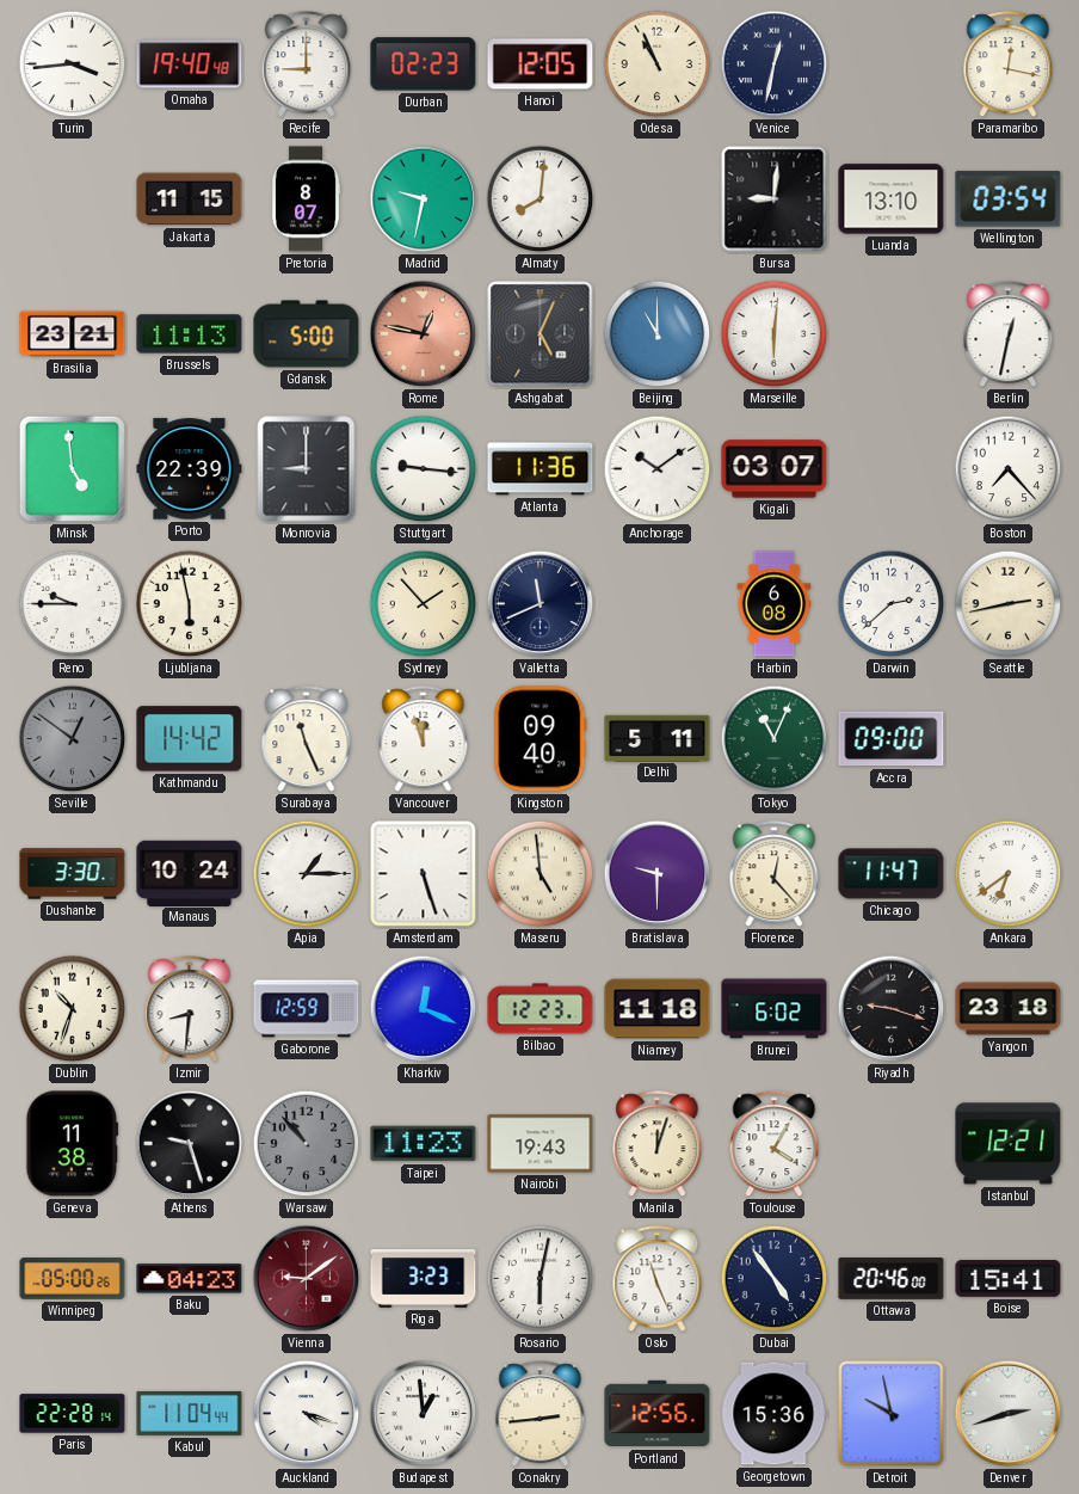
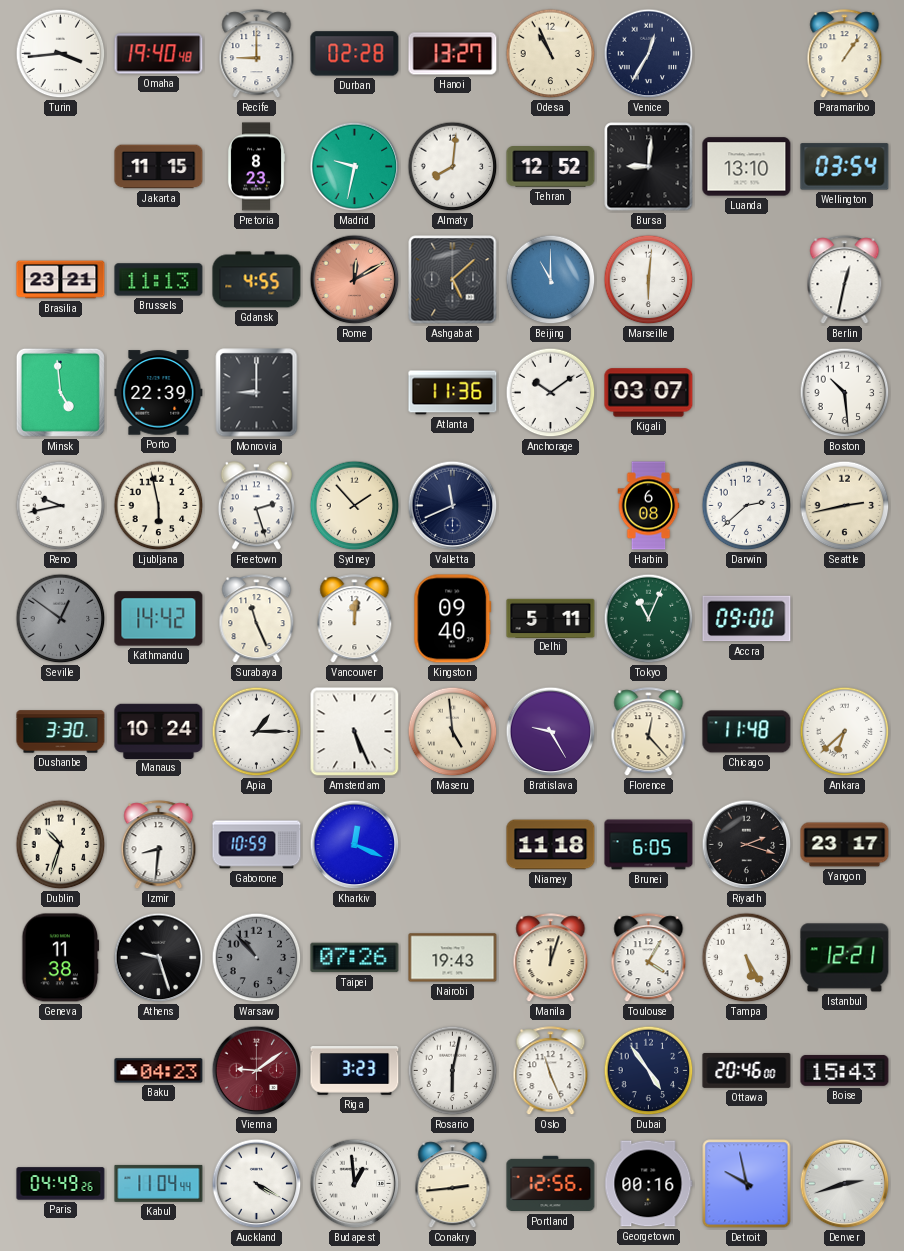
Durban: 02:23 -> 02:28 (355, 54)
Hanoi: 12:05 -> 13:27 (453, 54)
Venice: 12:32 -> 12:35 (649, 54)
Paramaribo: 12:17 -> 1:06 (845, 54)
Pretoria: 8:07 -> 8:23 (256, 167)
Tehran: none -> 12:52 (551, 167)
Gdansk: 5:00 -> 4:55 (257, 280)
Rome: 12:47 -> 12:10 (355, 280)
Ashgabat: 5:04 -> 5:08 (453, 280)
Stuttgart: 9:16 -> none (424, 469)
Boston: 7:23 -> 10:29 (845, 393)
Reno: 9:45 -> 9:43 (61, 506)
Freetown: none -> 2:27 (256, 506)
Vancouver: 11:57 -> 12:01 (355, 619)
Amsterdam: 5:27 -> 5:26 (355, 732)
Bratislava: 9:30 -> 9:25 (551, 732)
Chicago: 11:47 -> 11:48 (747, 732)
Ankara: 6:39 -> 6:38 (845, 732)
Gaborone: 12:59 -> 10:59 (257, 845)
Bilbao: 12:23 -> none (541, 1009)
Brunei: 6:02 -> 6:05 (649, 845)
Riyadh: 9:18 -> 2:18 (747, 845)
Yangon: 23:18 -> 23:17 (845, 845)
Taipei: 11:23 -> 07:26 (355, 958)
Tampa: none -> 5:25 (747, 958)
Winnipeg: 05:00 -> none (73, 1279)
Boise: 15:41 -> 15:43 (845, 1070)
Paris: 22:28 -> 04:49 (61, 1184)
Auckland: 4:18 -> 4:20 (257, 1184)
Georgetown: 15:36 -> 00:16 (649, 1184)
